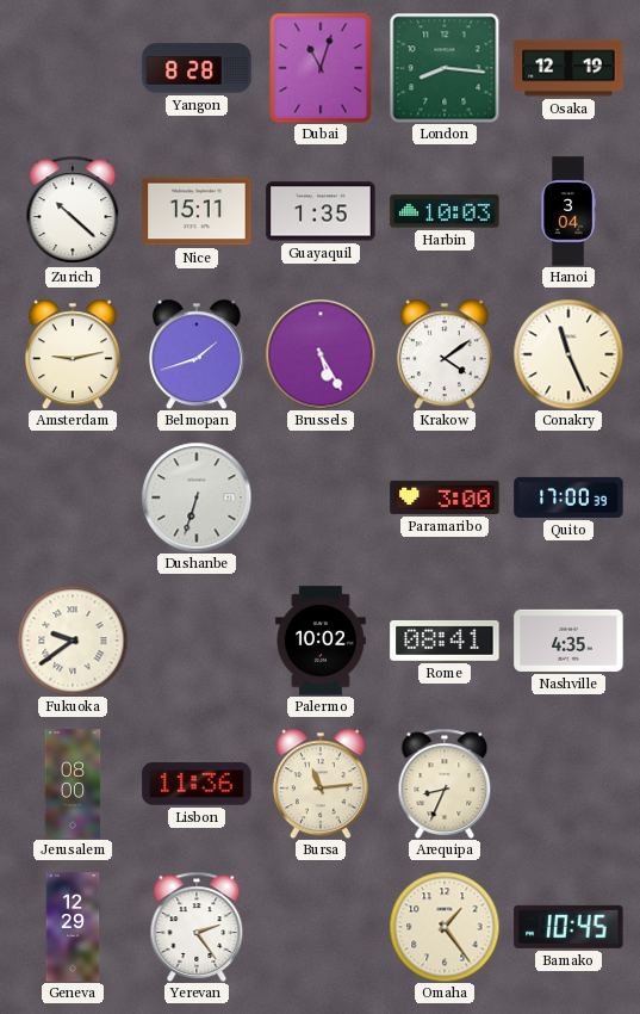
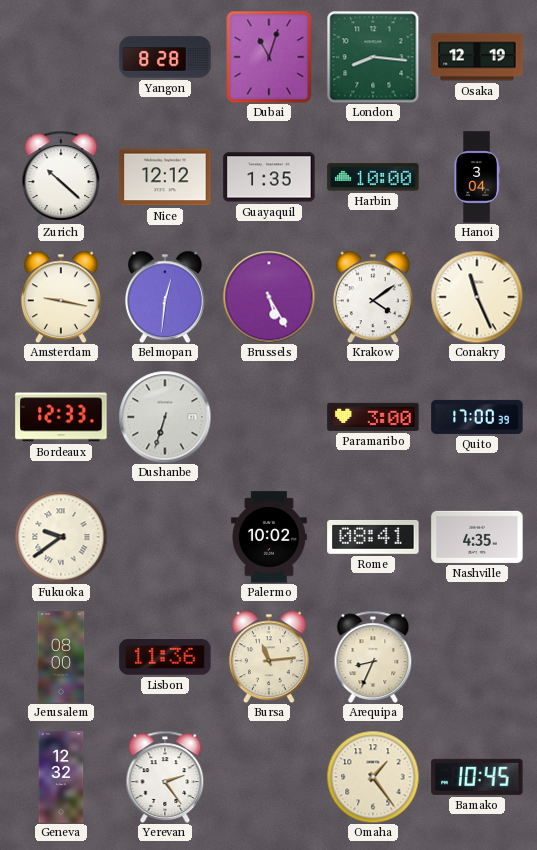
Nice: 15:11 -> 12:12 (165, 177)
Harbin: 10:03 -> 10:00 (373, 177)
Amsterdam: 9:13 -> 9:17 (61, 297)
Belmopan: 1:42 -> 12:31 (165, 297)
Bordeaux: none -> 12:33 (61, 417)
Geneva: 12:29 -> 12:32 (61, 777)
